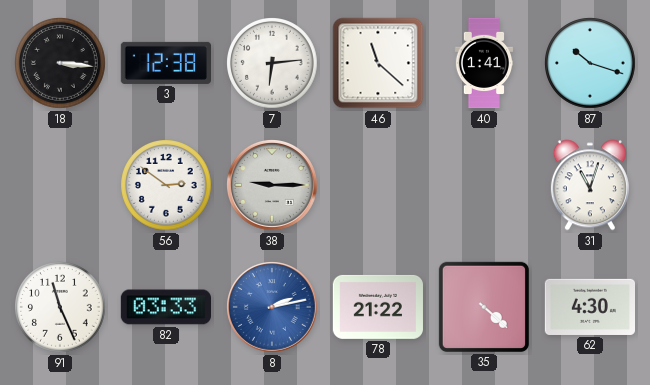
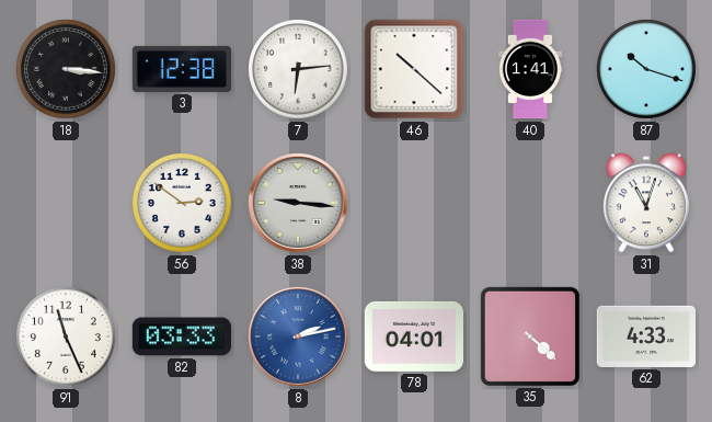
46: 11:22 -> 10:22 (414, 69)
38: 9:15 -> 9:16 (299, 204)
78: 21:22 -> 04:01 (414, 337)
62: 4:30 -> 4:33 (645, 337)
